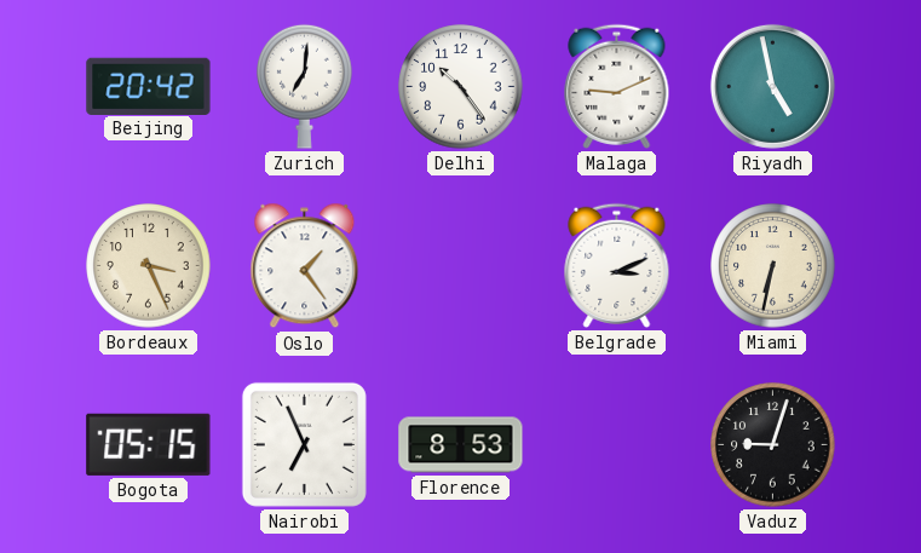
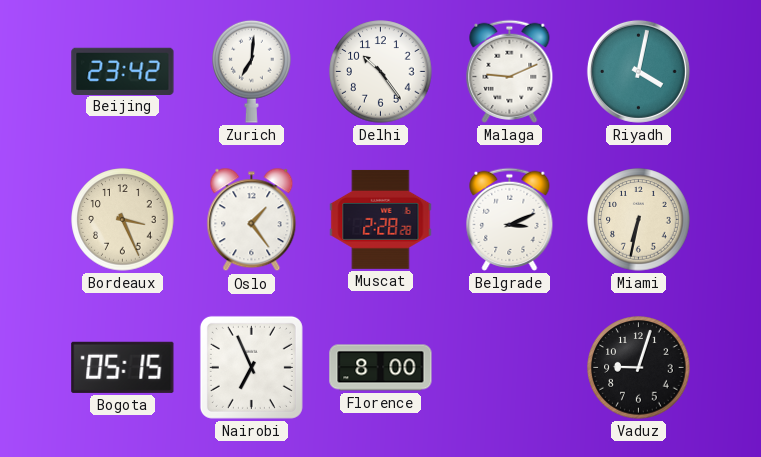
Beijing: 20:42 -> 23:42 (123, 71)
Riyadh: 4:58 -> 4:02 (638, 71)
Muscat: none -> 2:28 (381, 219)
Florence: 8:53 -> 8:00 (381, 368)
